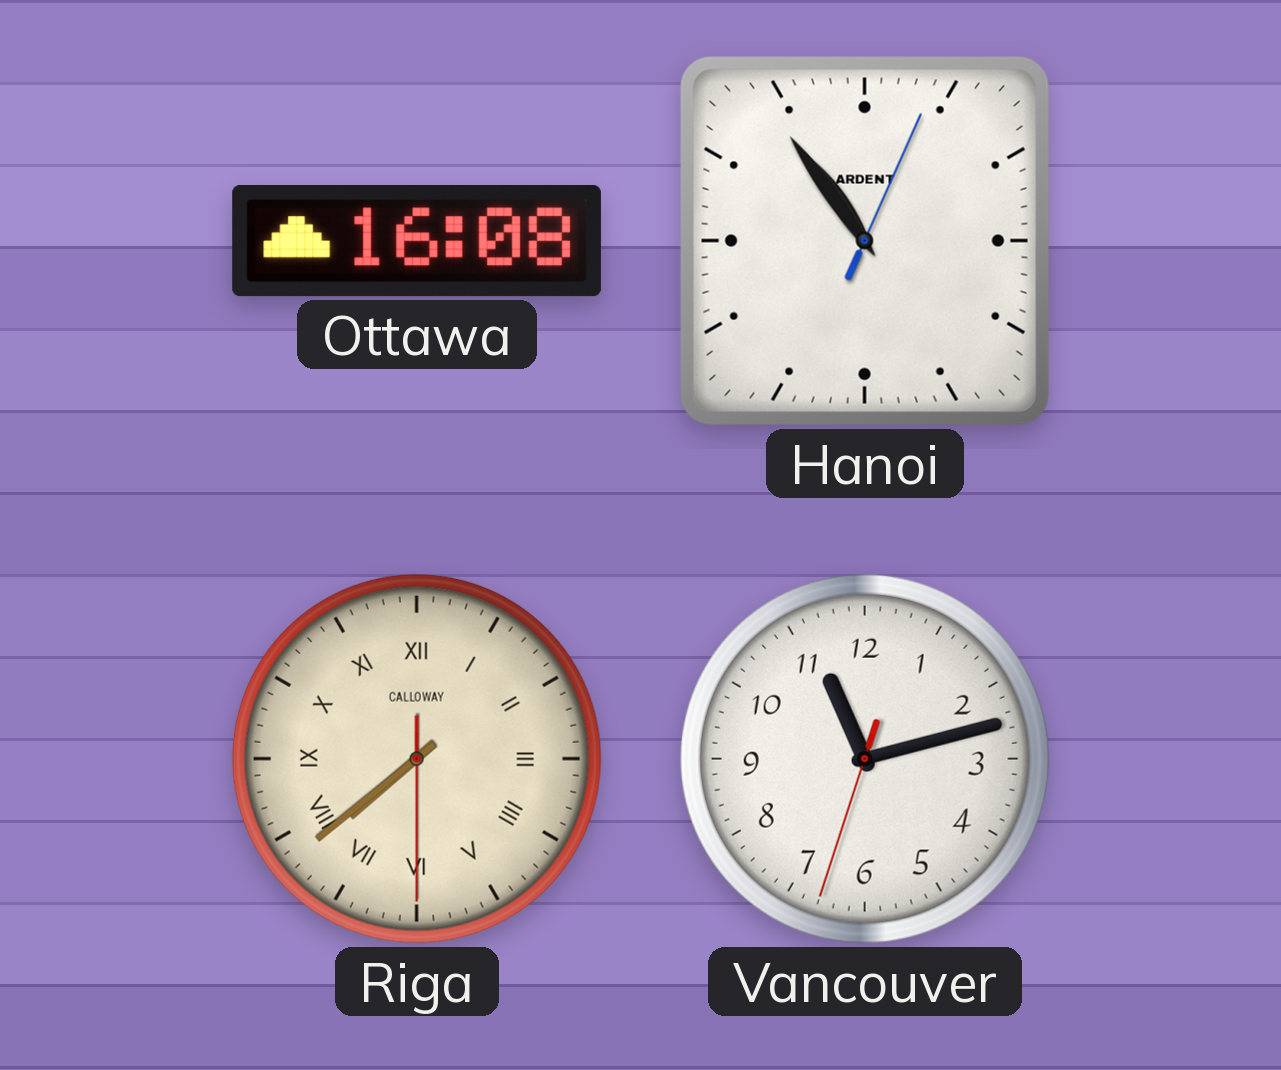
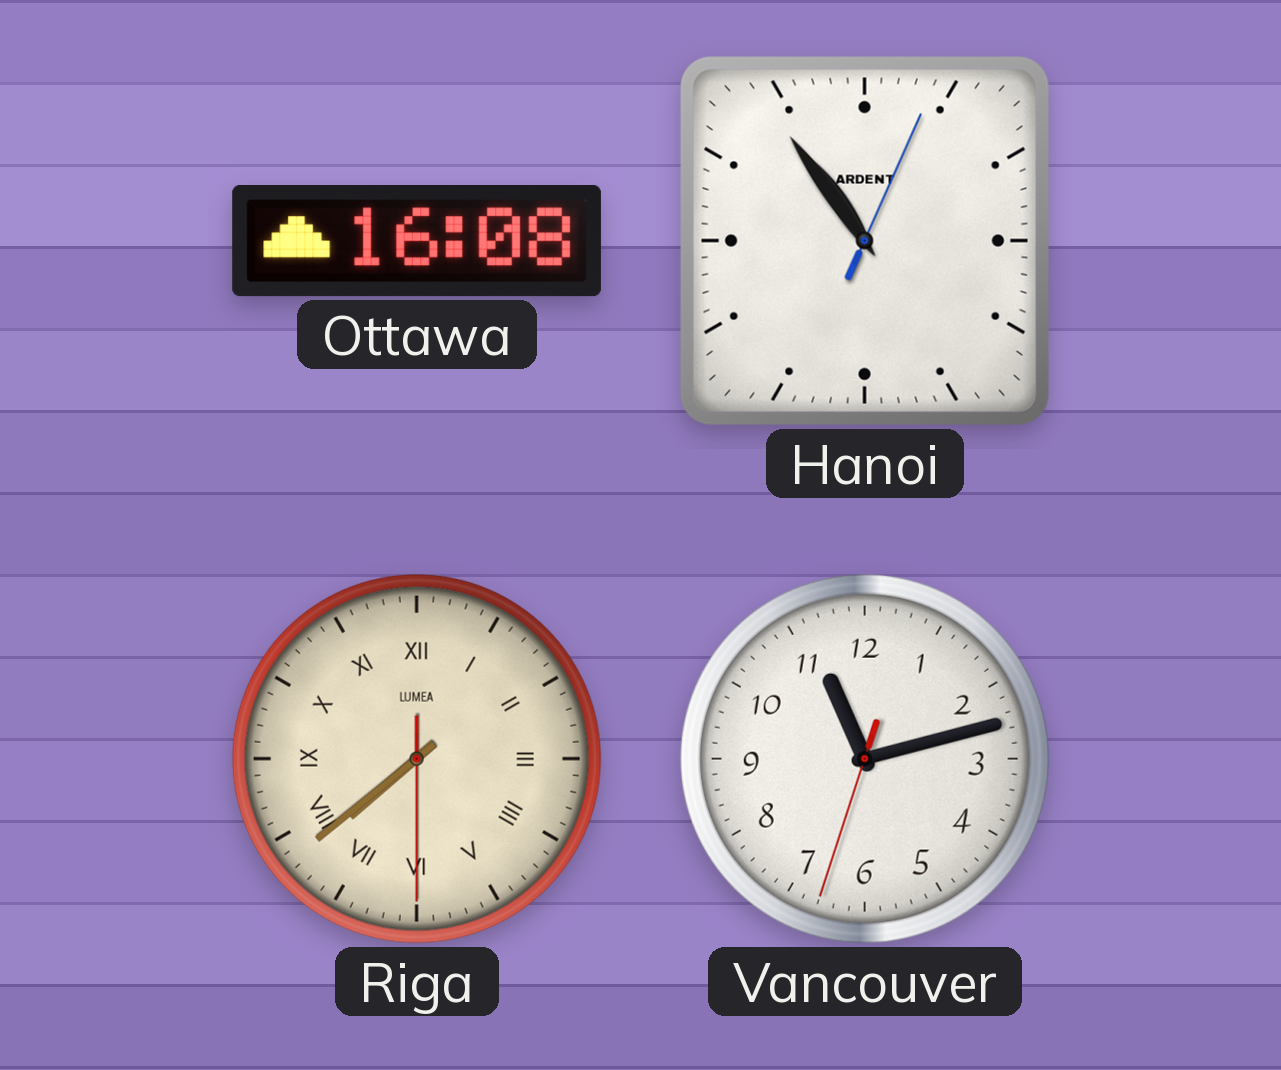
Riga brand: CALLOWAY -> LUMEA (417, 759)
